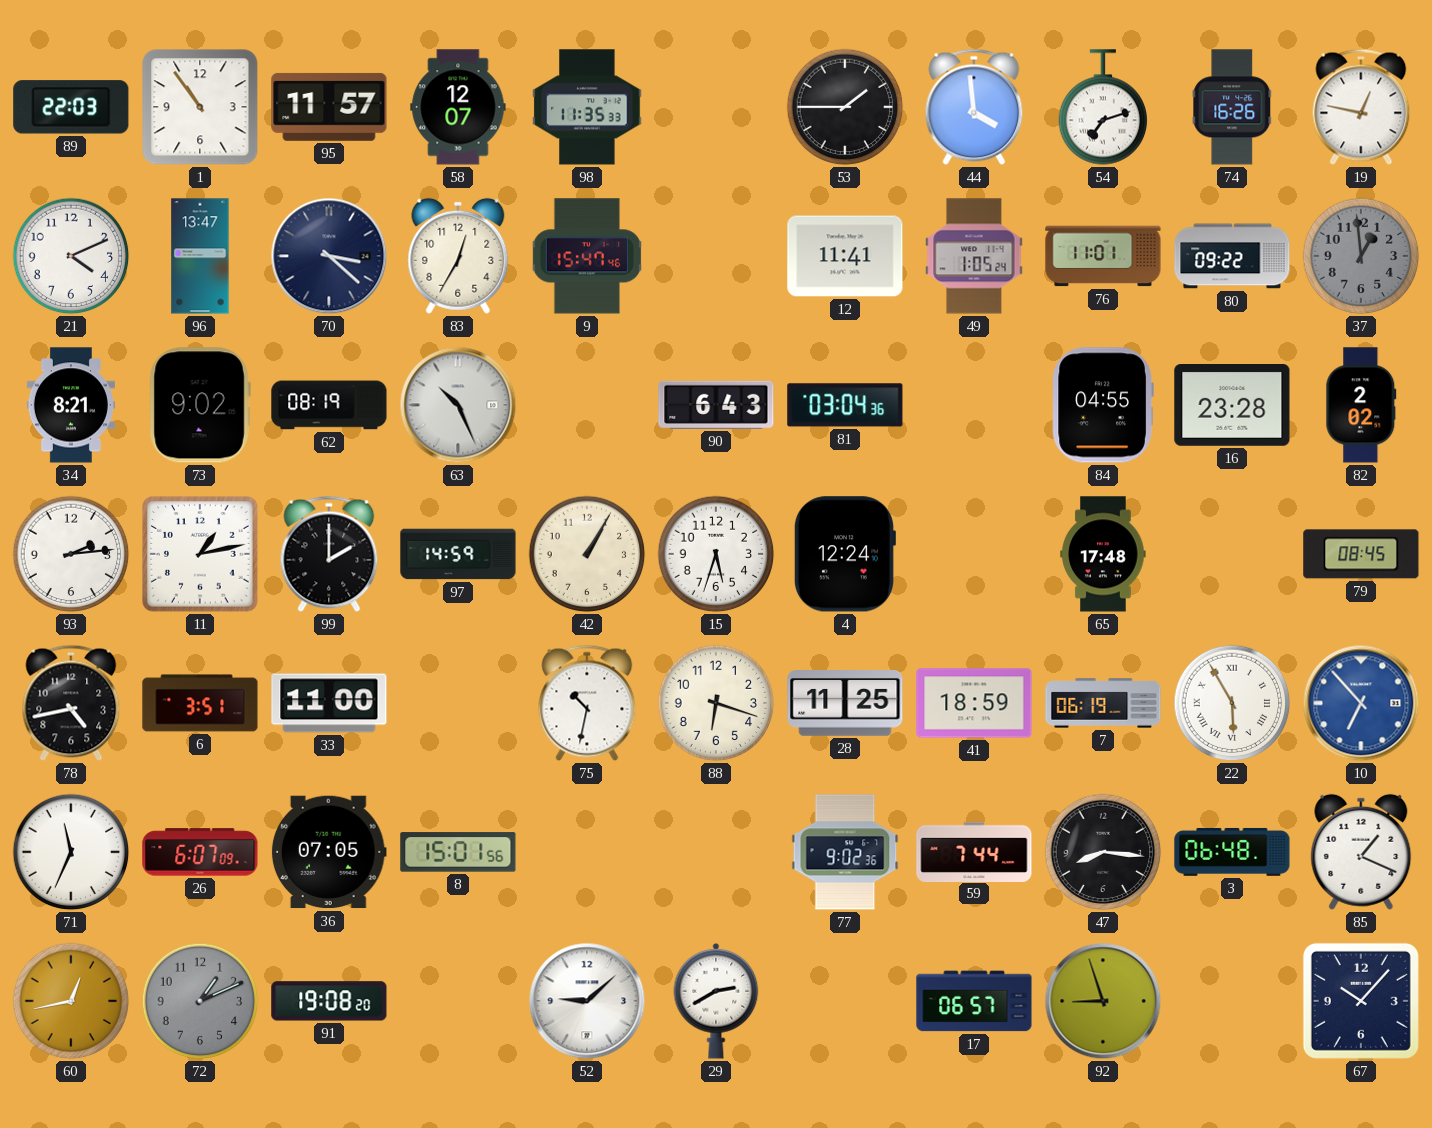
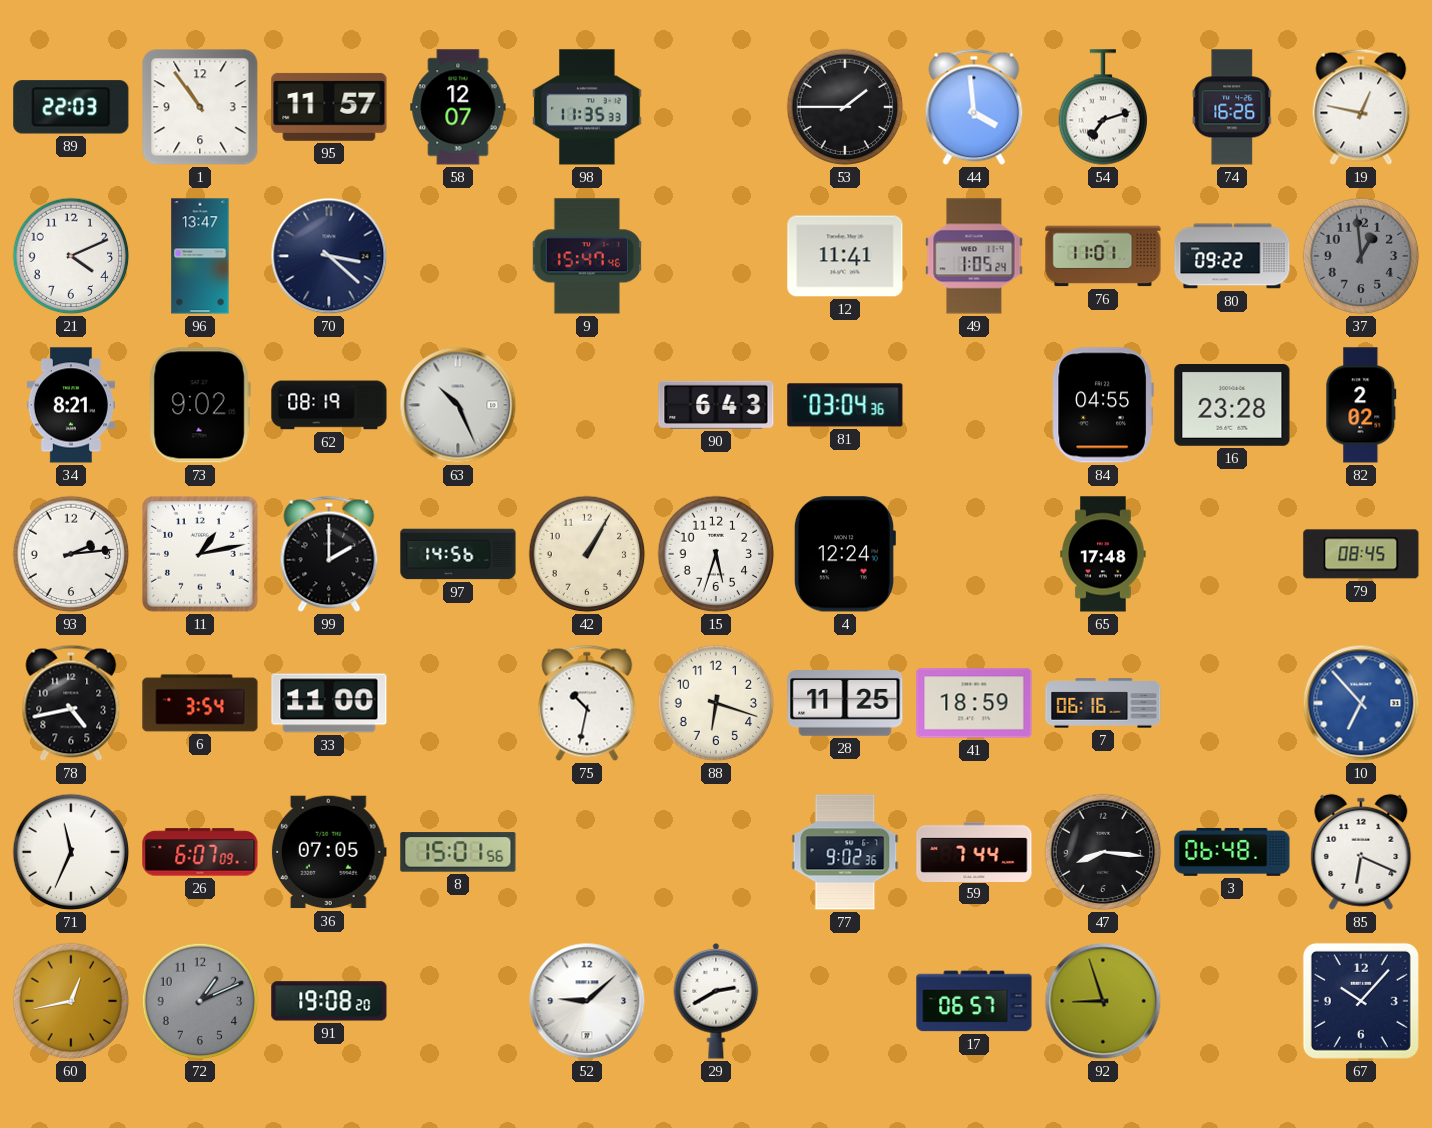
83: 12:35 -> none (458, 256)
97: 14:59 -> 14:56 (458, 554)
6: 3:51 -> 3:54 (200, 703)
7: 06:19 -> 06:16 (1103, 703)
22: 5:55 -> none (1232, 703)
85: 1:19 -> 6:19 (1361, 852)
